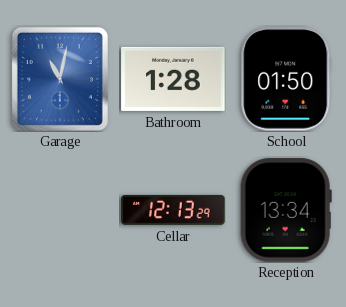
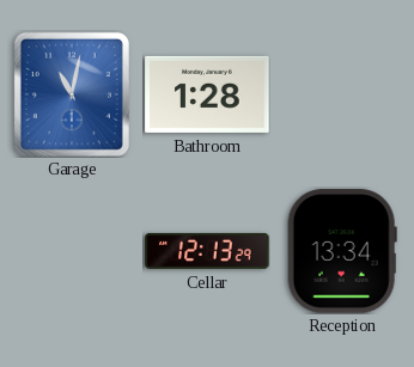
School: 01:50 -> none (286, 79)
